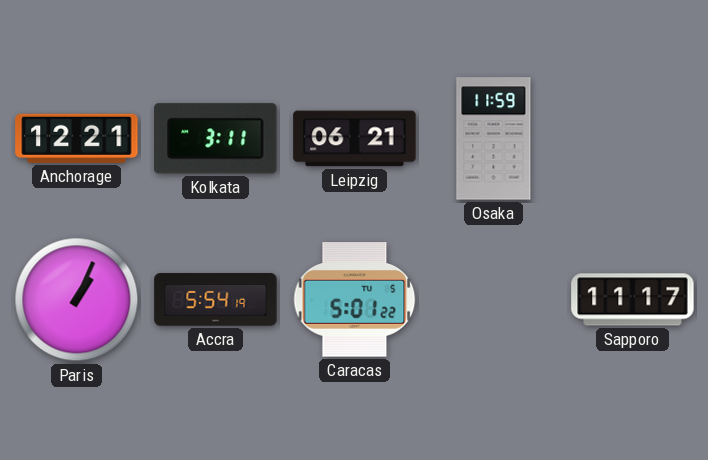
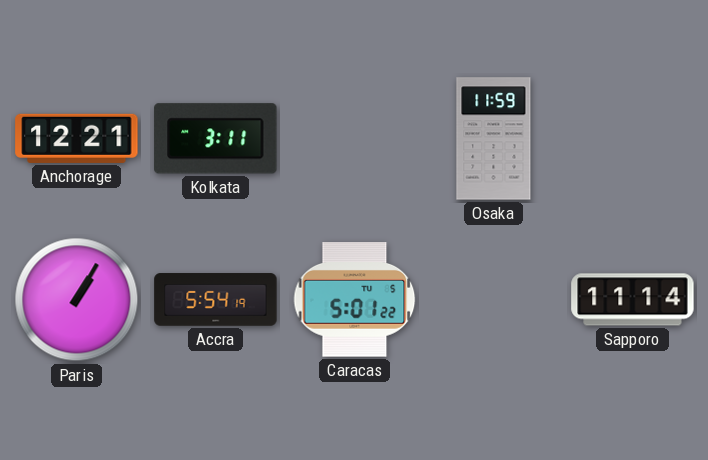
Leipzig: 06:21 -> none (355, 139)
Paris: 1:04 -> 1:05 (77, 300)
Sapporo: 11:17 -> 11:14 (633, 300)
